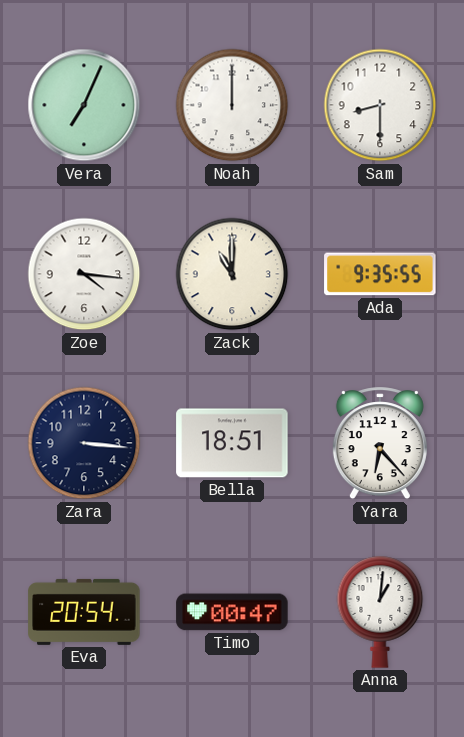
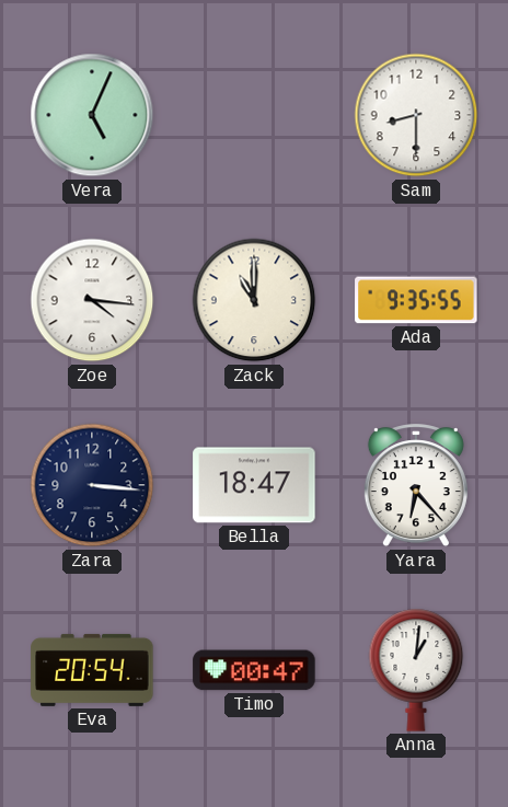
Vera: 7:04 -> 5:04 (92, 115)
Noah: 12:00 -> none (232, 105)
Bella: 18:51 -> 18:47 (254, 485)
